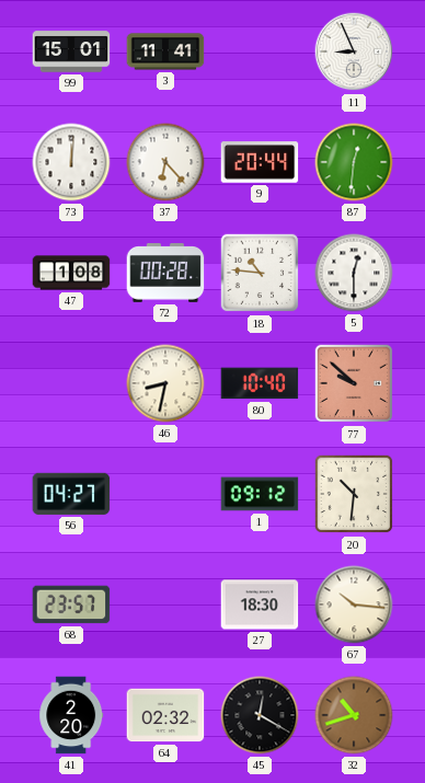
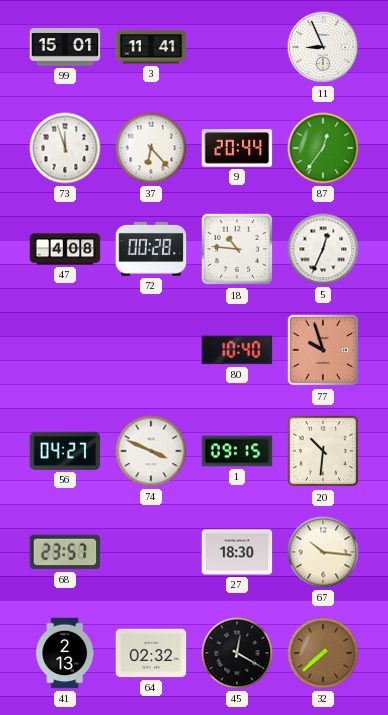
73: 12:01 -> 11:57 (65, 148)
87: 12:31 -> 12:36 (323, 148)
47: 1:08 -> 4:08 (65, 249)
5: 12:30 -> 12:34 (323, 249)
46: 8:32 -> none (165, 383)
77: 9:52 -> 9:57 (323, 350)
74: none -> 3:49 (151, 451)
1: 09:12 -> 09:15 (237, 451)
41: 2:20 -> 2:13 (65, 653)
32: 10:42 -> 7:38 (323, 653)
